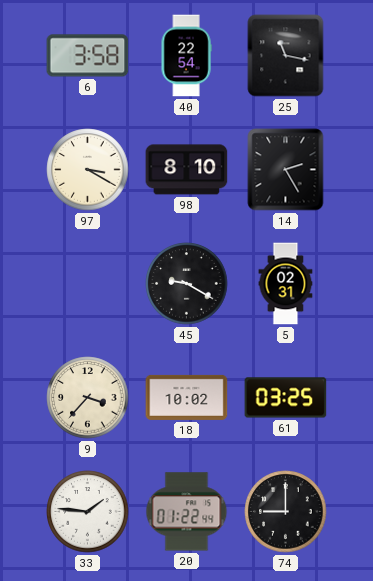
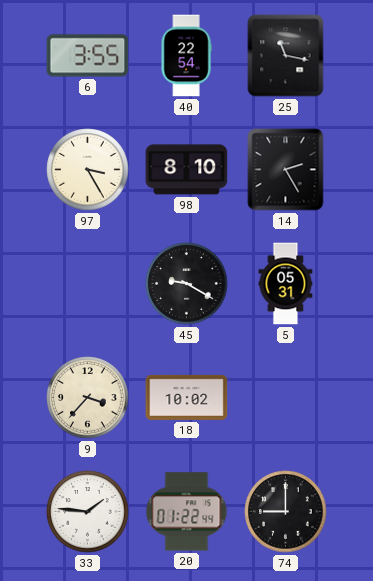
6: 3:58 -> 3:55 (88, 56)
97: 3:20 -> 3:25 (88, 170)
5: 02:31 -> 05:31 (286, 284)
61: 03:25 -> none (286, 398)
